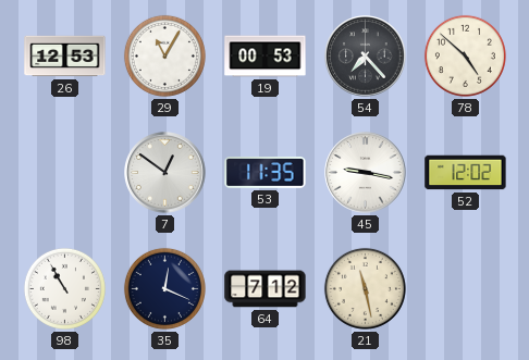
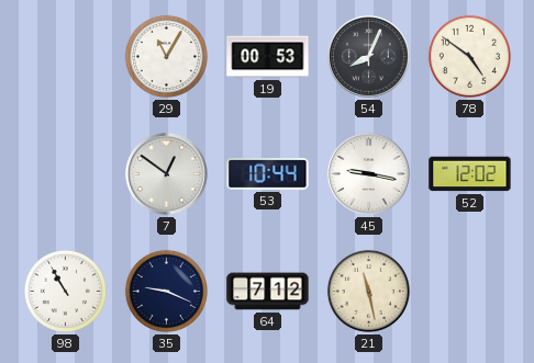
26: 12:53 -> none (65, 57)
54: 7:23 -> 8:04 (369, 57)
78: 4:52 -> 4:51 (469, 56)
53: 11:35 -> 10:44 (268, 174)
35: 12:19 -> 9:19 (166, 291)
